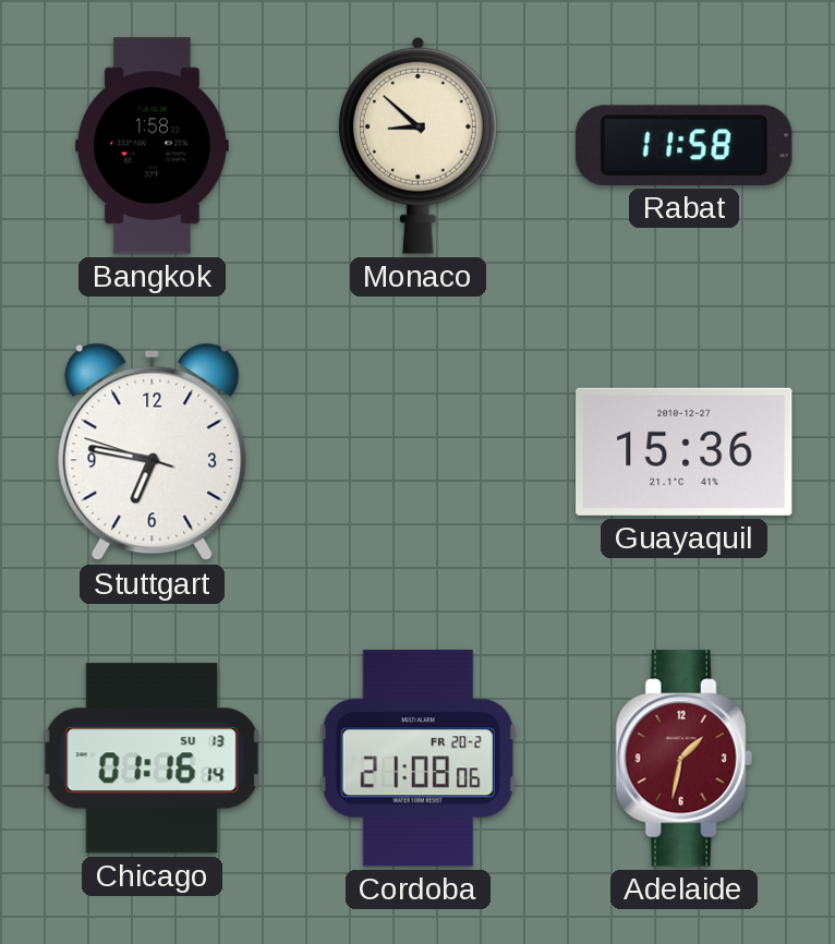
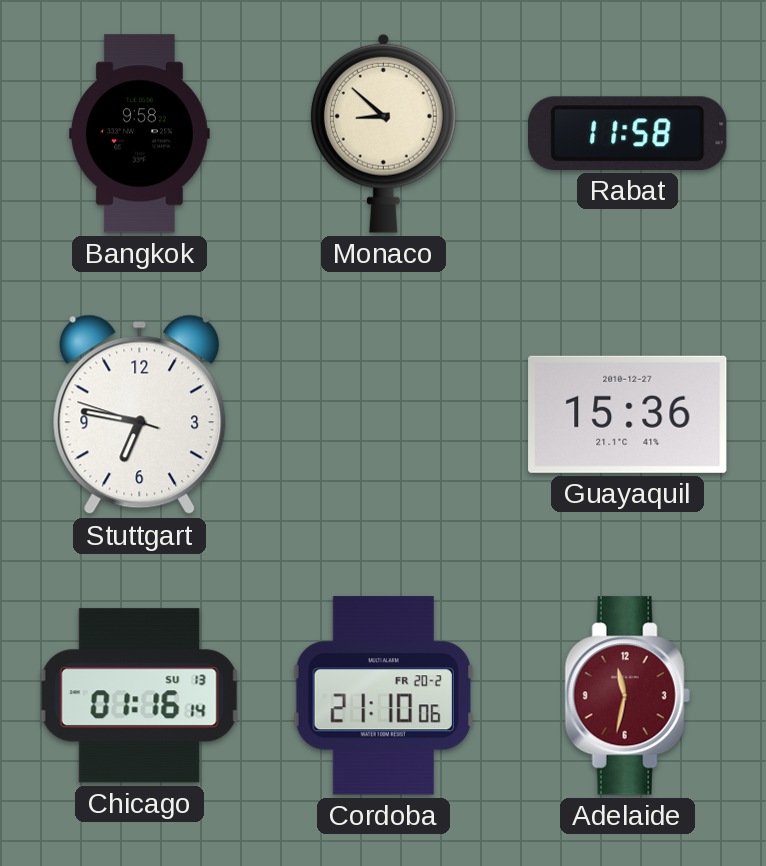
Bangkok: 1:58 -> 9:58 (140, 134)
Cordoba: 21:08 -> 21:10 (383, 696)
Adelaide: 1:32 -> 11:32 (627, 696)
